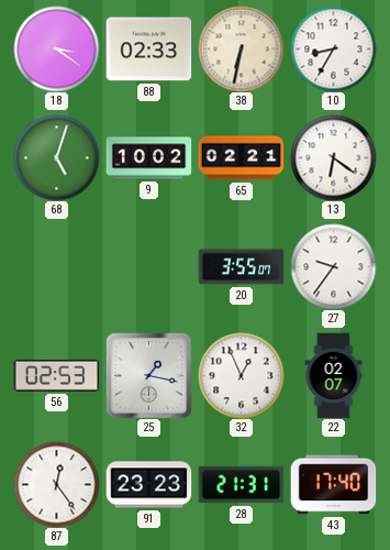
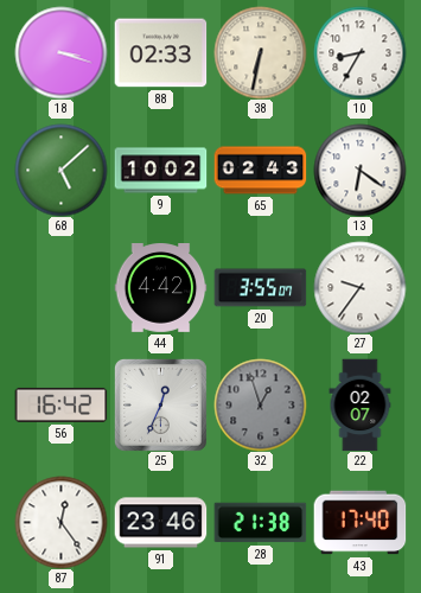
18: 3:21 -> 3:18 (60, 52)
68: 5:03 -> 5:08 (60, 170)
65: 02:21 -> 02:43 (260, 171)
44: none -> 4:42 (160, 288)
56: 02:53 -> 16:42 (60, 404)
25: 1:17 -> 12:34 (160, 404)
32: 12:56 -> 12:57 (260, 404)
32 dial: white -> grey (260, 404)
91: 23:23 -> 23:46 (160, 523)
28: 21:31 -> 21:38 (260, 523)
